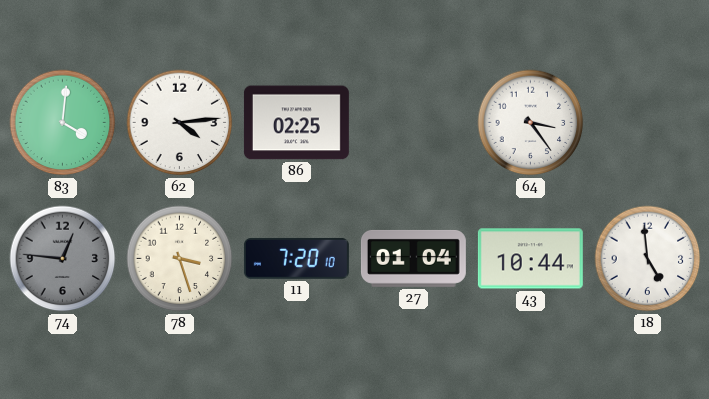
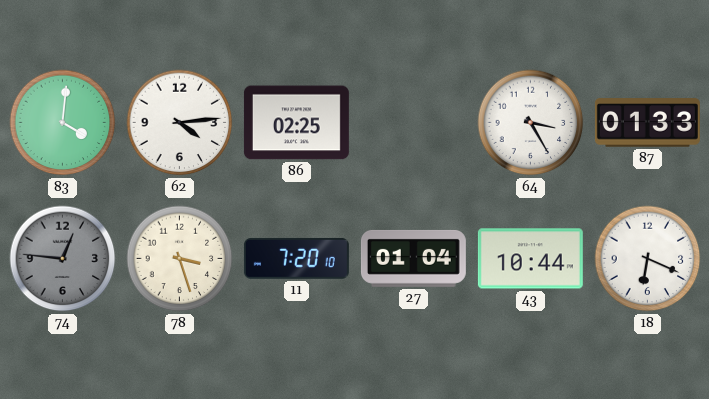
64: 3:24 -> 3:25 (531, 123)
87: none -> 01:33 (647, 123)
18: 4:59 -> 6:19 (648, 259)
